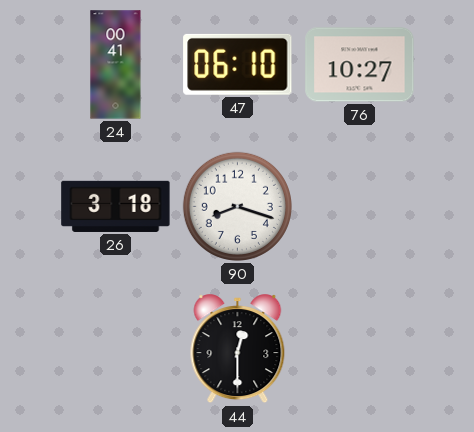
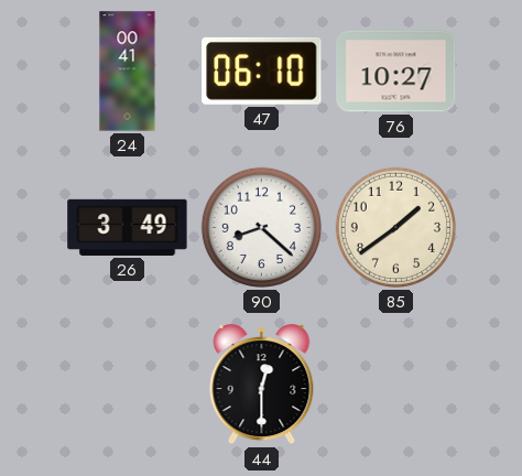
26: 3:18 -> 3:49 (128, 227)
90: 8:18 -> 8:22 (261, 227)
85: none -> 1:39 (395, 227)
